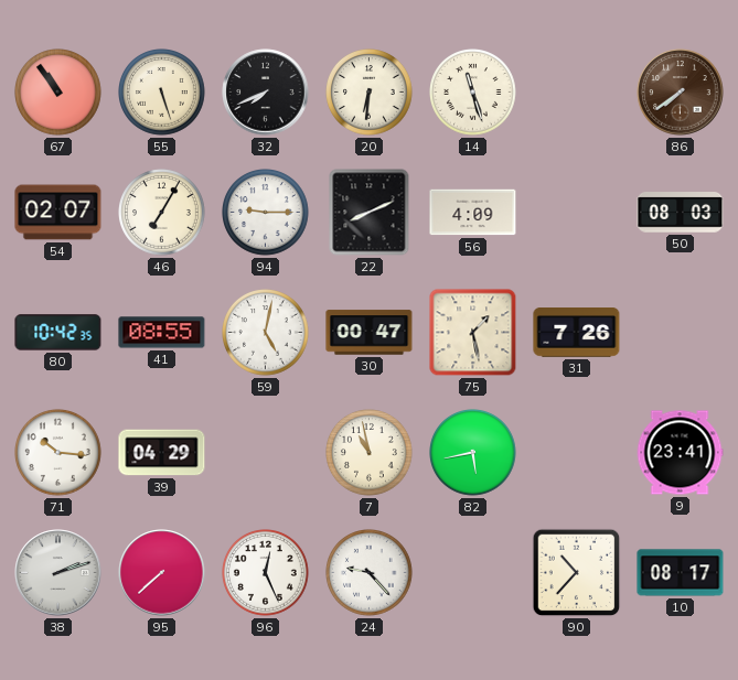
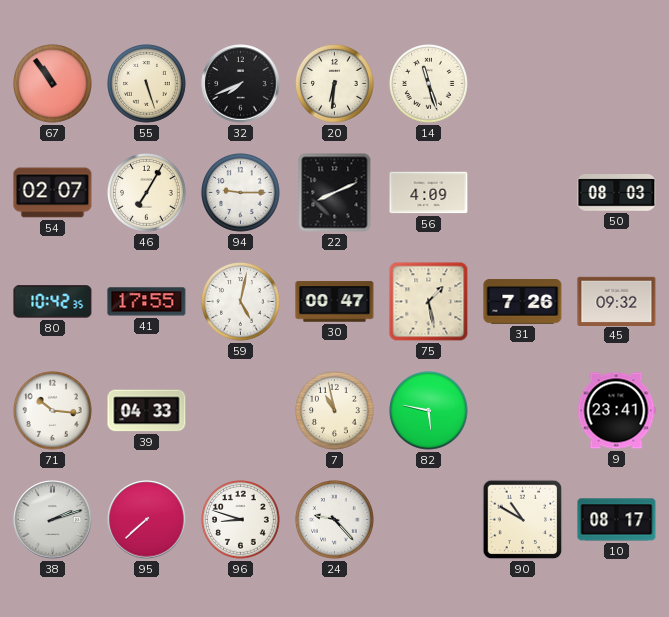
86: 7:39 -> none (681, 93)
41: 08:55 -> 17:55 (147, 302)
45: none -> 09:32 (617, 301)
39: 04:29 -> 04:33 (147, 411)
82: 5:43 -> 5:47 (429, 411)
96: 12:26 -> 8:48 (241, 520)
90: 10:37 -> 10:50 (523, 520)
